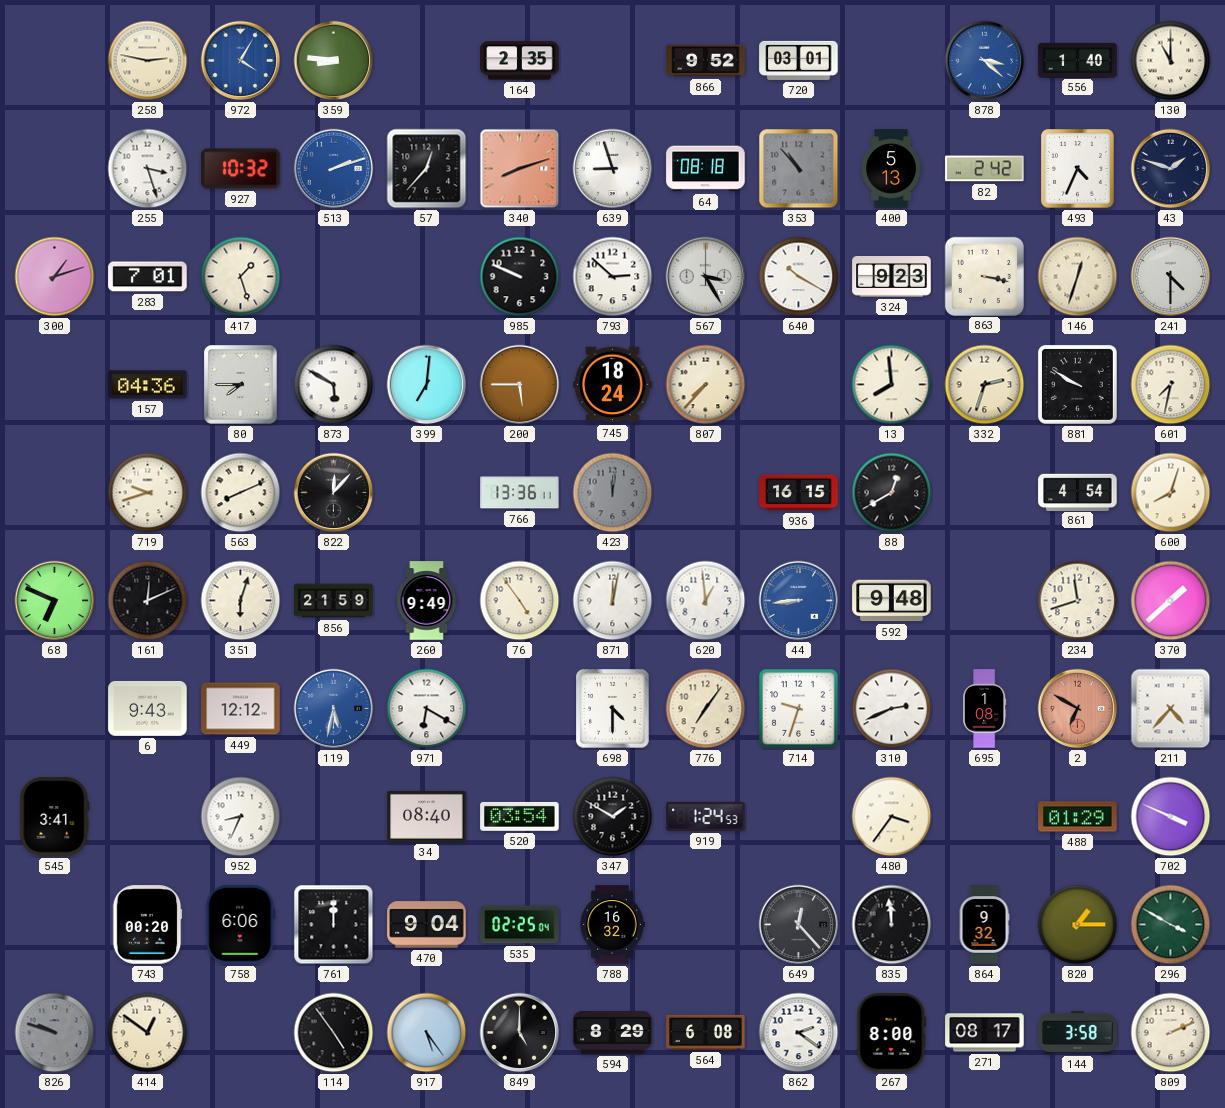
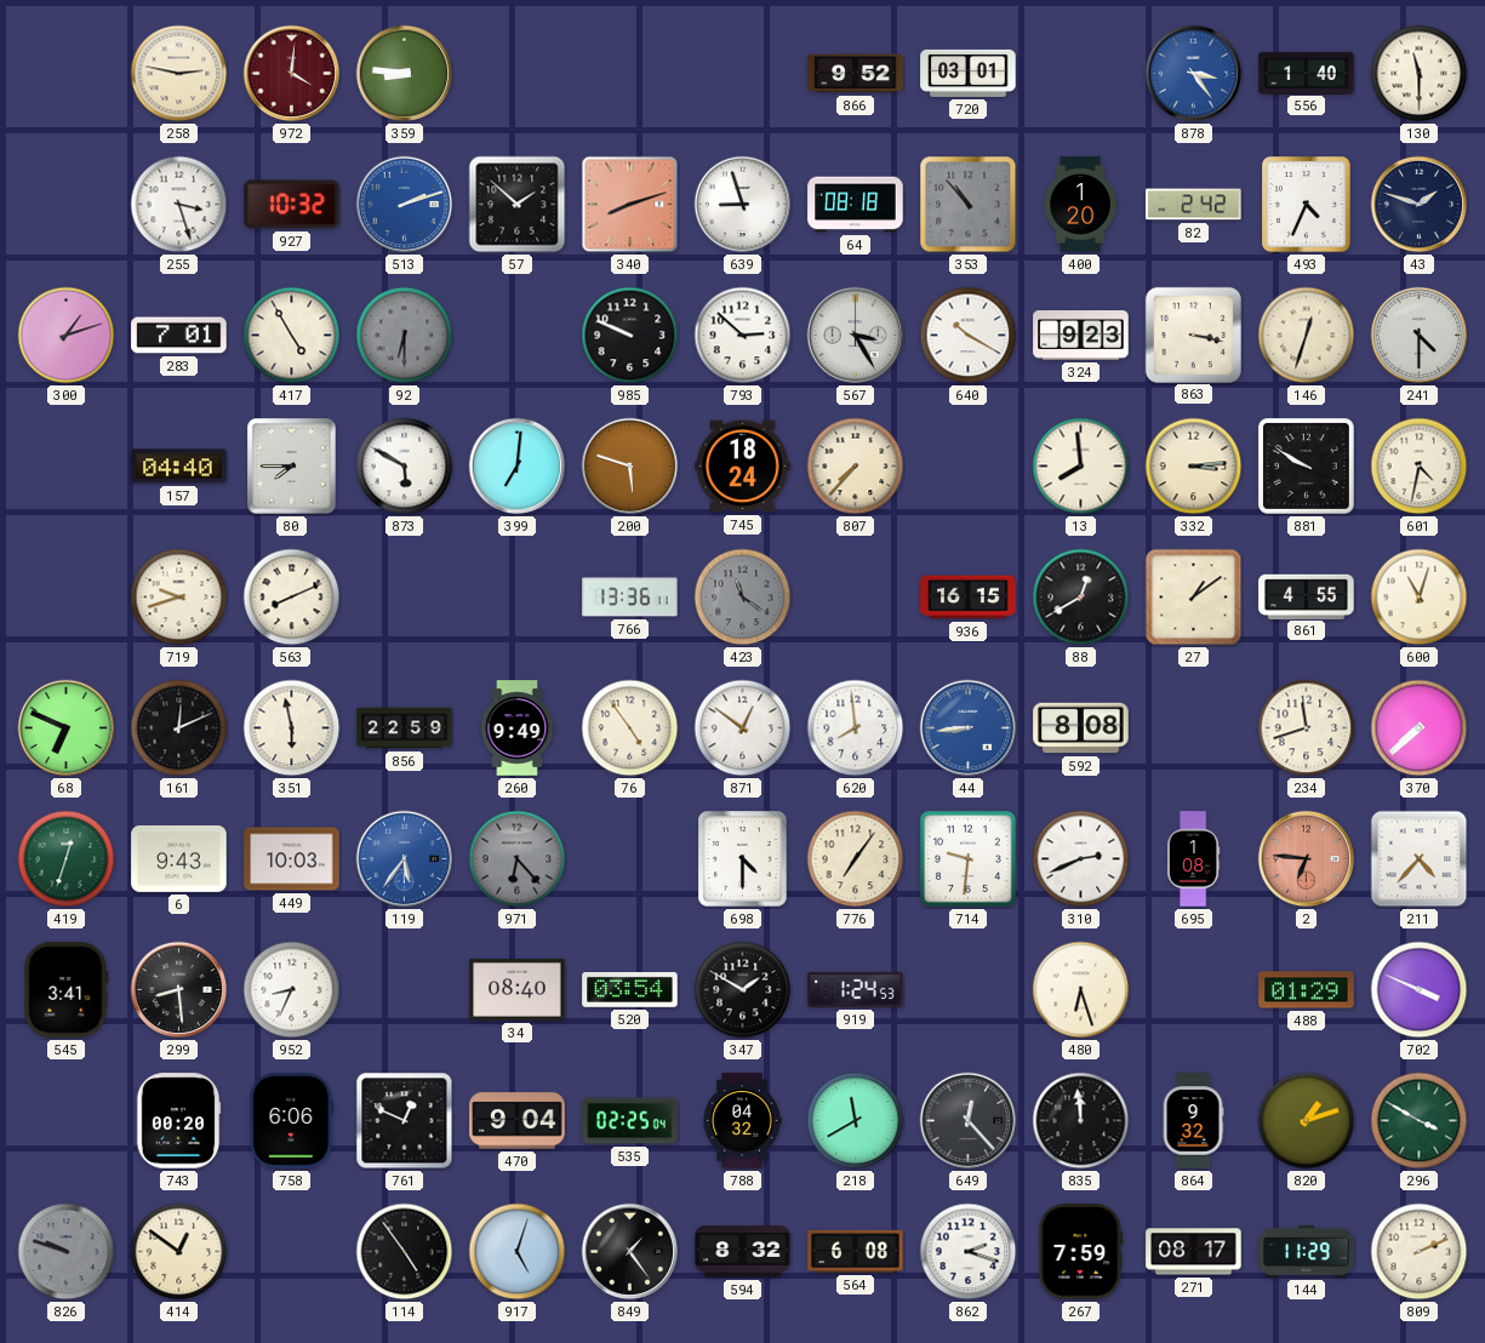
972: 4:05 -> 4:01 (292, 74)
972 dial: blue -> burgundy (292, 74)
164: 2:35 -> none (520, 61)
878: 3:22 -> 3:24 (1194, 74)
130: 11:00 -> 11:30 (1420, 74)
57: 12:37 -> 1:52 (518, 205)
400: 5:13 -> 1:20 (1080, 205)
417: 1:27 -> 4:55 (292, 336)
92: none -> 6:30 (405, 336)
157: 04:36 -> 04:40 (179, 467)
200: 5:45 -> 5:48 (630, 467)
332: 2:33 -> 3:14 (1194, 467)
601: 7:32 -> 4:32 (1420, 467)
822: 12:07 -> none (334, 493)
423: 12:01 -> 11:21 (743, 598)
27: none -> 1:09 (1194, 598)
861: 4:54 -> 4:55 (1307, 596)
600: 8:03 -> 11:03 (1420, 598)
351: 6:03 -> 5:58 (292, 728)
856: 21:59 -> 22:59 (405, 728)
871: 12:02 -> 12:51 (743, 728)
620: 12:59 -> 7:59 (856, 728)
592: 9:48 -> 8:08 (1081, 728)
370: 1:38 -> 7:38 (1420, 728)
419: none -> 12:33 (67, 859)
449: 12:12 -> 10:03 (292, 859)
119: 5:32 -> 5:36 (405, 859)
971: 6:20 -> 6:23 (518, 859)
971 dial: white -> grey (518, 859)
714: 9:33 -> 9:31 (967, 858)
2: 6:50 -> 6:46 (1307, 859)
299: none -> 8:29 (179, 990)
480: 3:36 -> 6:27 (1081, 990)
761: 12:00 -> 12:49 (405, 1121)
788: 16:32 -> 04:32 (742, 1121)
218: none -> 11:40 (856, 1121)
820: 1:15 -> 1:12 (1307, 1121)
917: 5:24 -> 5:03 (518, 1252)
849: 5:00 -> 1:24 (630, 1252)
594: 8:29 -> 8:32 (743, 1252)
862: 2:21 -> 2:18 (969, 1252)
267: 8:00 -> 7:59 (1081, 1252)
144: 3:58 -> 11:29 (1307, 1251)
